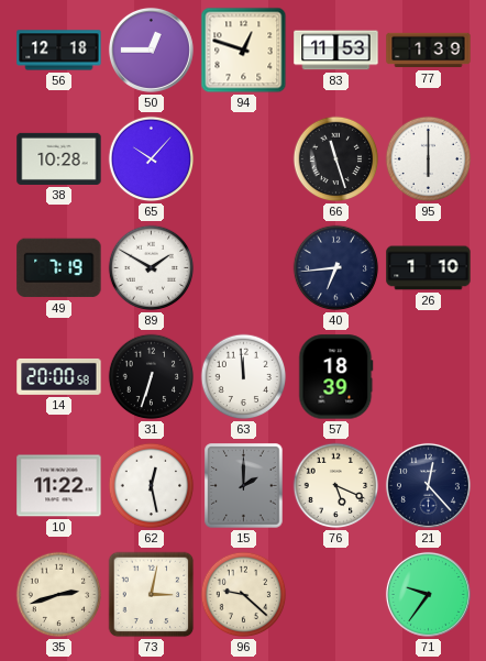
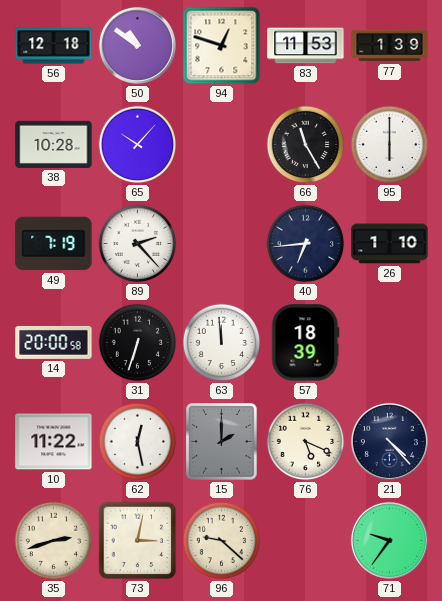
50: 12:45 -> 10:51 (137, 45)
66: 11:27 -> 11:25 (306, 145)
89: 1:50 -> 2:23 (138, 244)
21: 12:23 -> 4:23 (389, 441)
